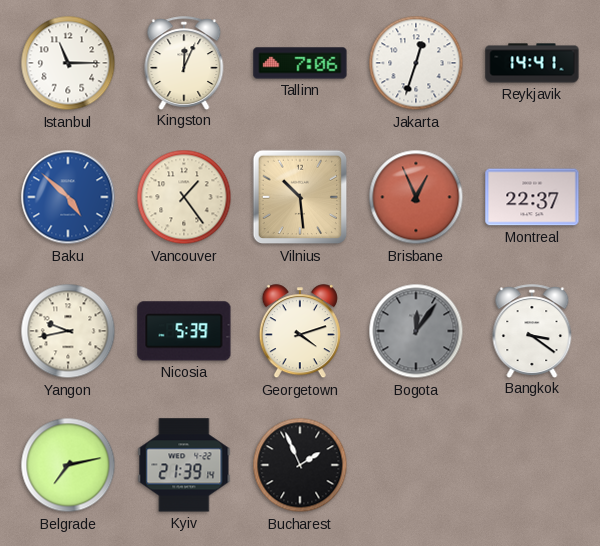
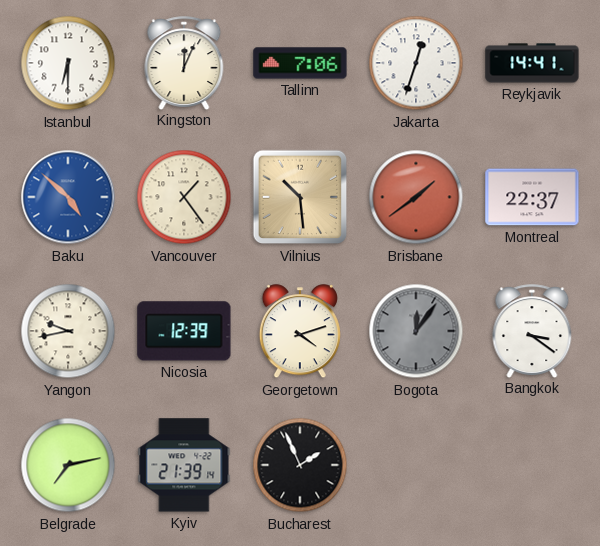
Istanbul: 11:15 -> 6:30 (68, 63)
Brisbane: 12:56 -> 1:39 (416, 197)
Nicosia: 5:39 -> 12:39 (184, 331)
